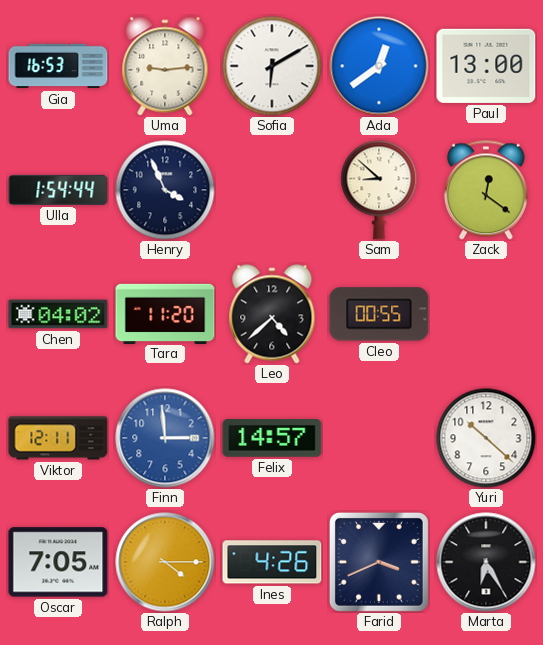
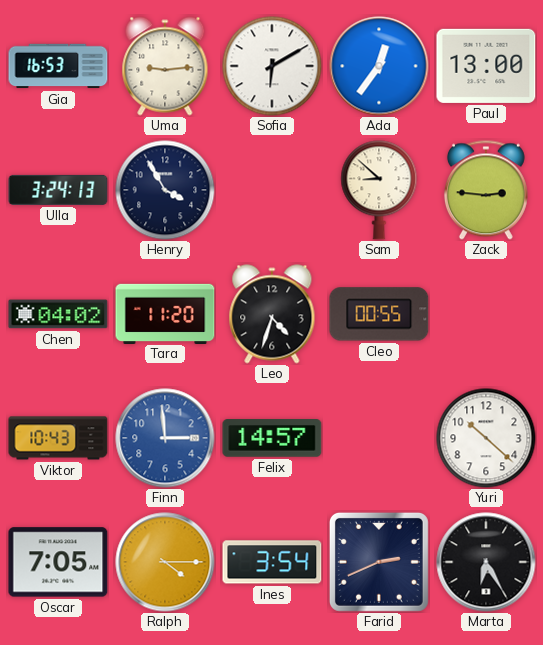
Ada: 12:39 -> 12:36 (379, 66)
Ulla: 1:54 -> 3:24 (58, 190)
Henry: 3:56 -> 3:55 (165, 190)
Zack: 12:21 -> 2:46 (486, 190)
Leo: 4:38 -> 4:33 (272, 314)
Viktor: 12:11 -> 10:43 (58, 438)
Ines: 4:26 -> 3:54 (272, 562)
Farid: 3:41 -> 2:41 (379, 562)
